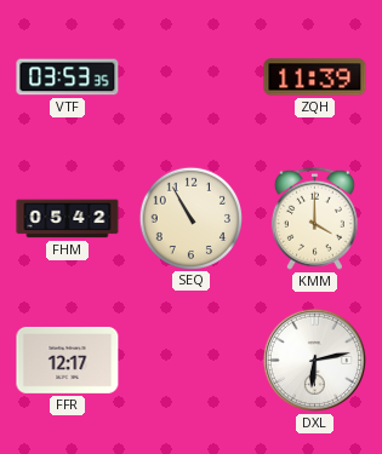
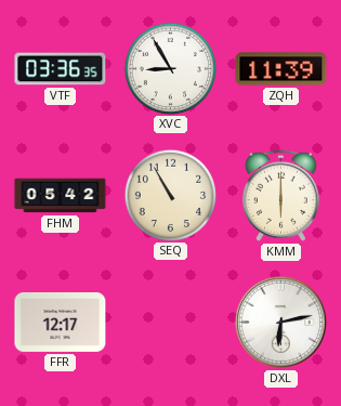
VTF: 03:53 -> 03:36 (61, 69)
XVC: none -> 8:55 (170, 68)
KMM: 4:00 -> 6:00 (280, 195)
